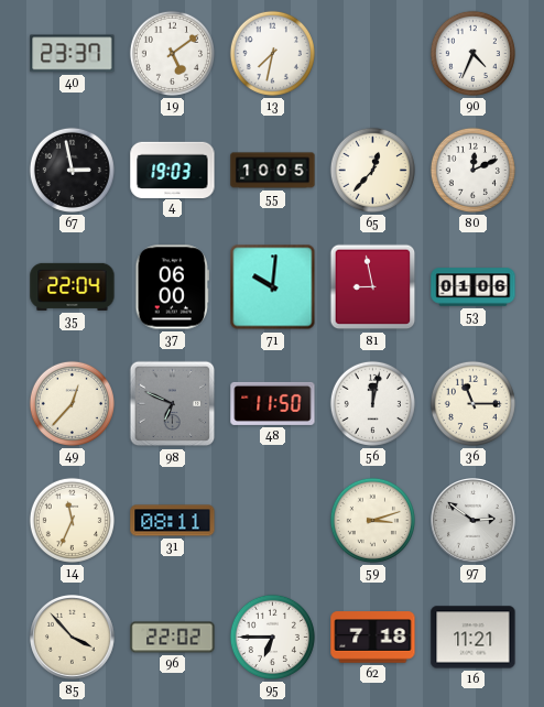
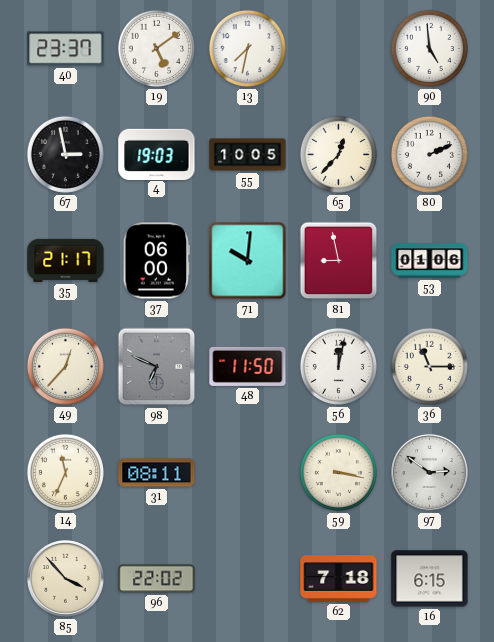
90: 4:34 -> 4:59 (429, 48)
80: 12:11 -> 2:11 (429, 154)
35: 22:04 -> 21:17 (66, 260)
59: 3:12 -> 3:17 (338, 472)
95: 6:45 -> none (272, 637)
16: 11:21 -> 6:15 (430, 579)
